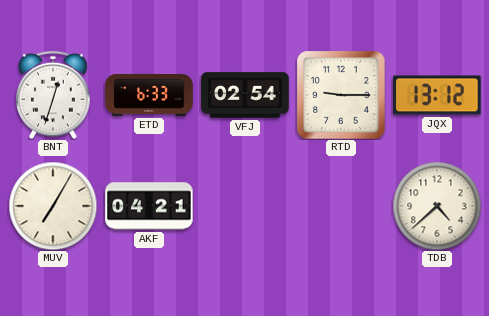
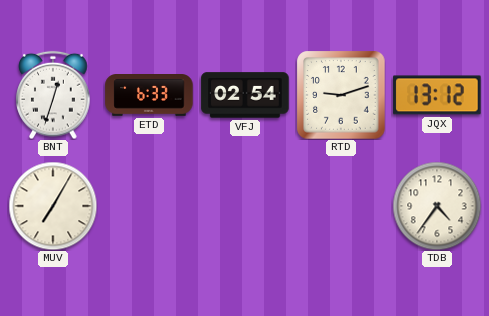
RTD: 9:15 -> 9:12 (341, 95)
AKF: 04:21 -> none (149, 206)
TDB: 4:38 -> 4:36 (437, 206)
